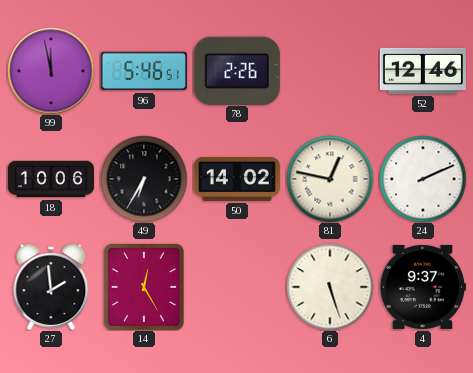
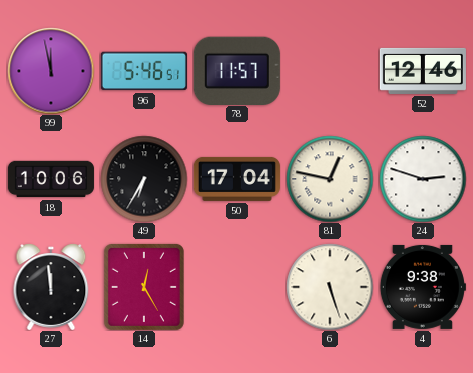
78: 2:26 -> 11:57 (237, 70)
50: 14:02 -> 17:04 (237, 179)
24: 2:11 -> 2:48 (423, 179)
27: 1:59 -> 11:59 (51, 287)
4: 9:37 -> 9:38 (423, 287)
